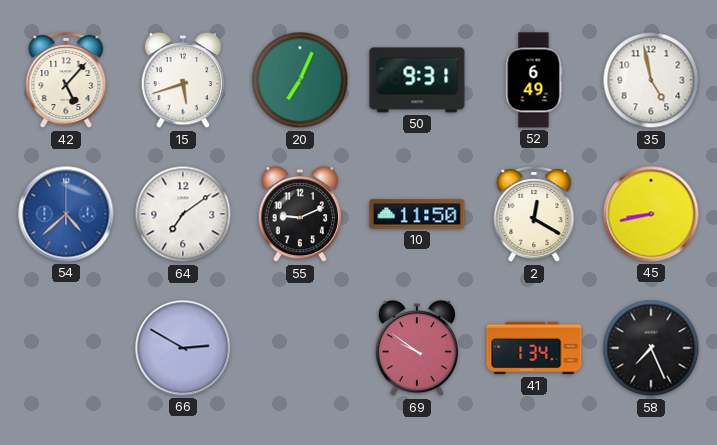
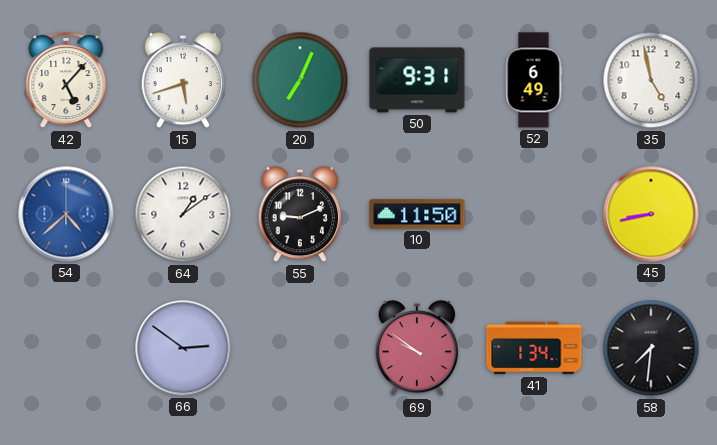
64: 7:09 -> 1:09 (183, 214)
2: 12:20 -> none (534, 215)
66: 2:50 -> 2:51 (183, 348)
58: 7:26 -> 7:31 (651, 348)
